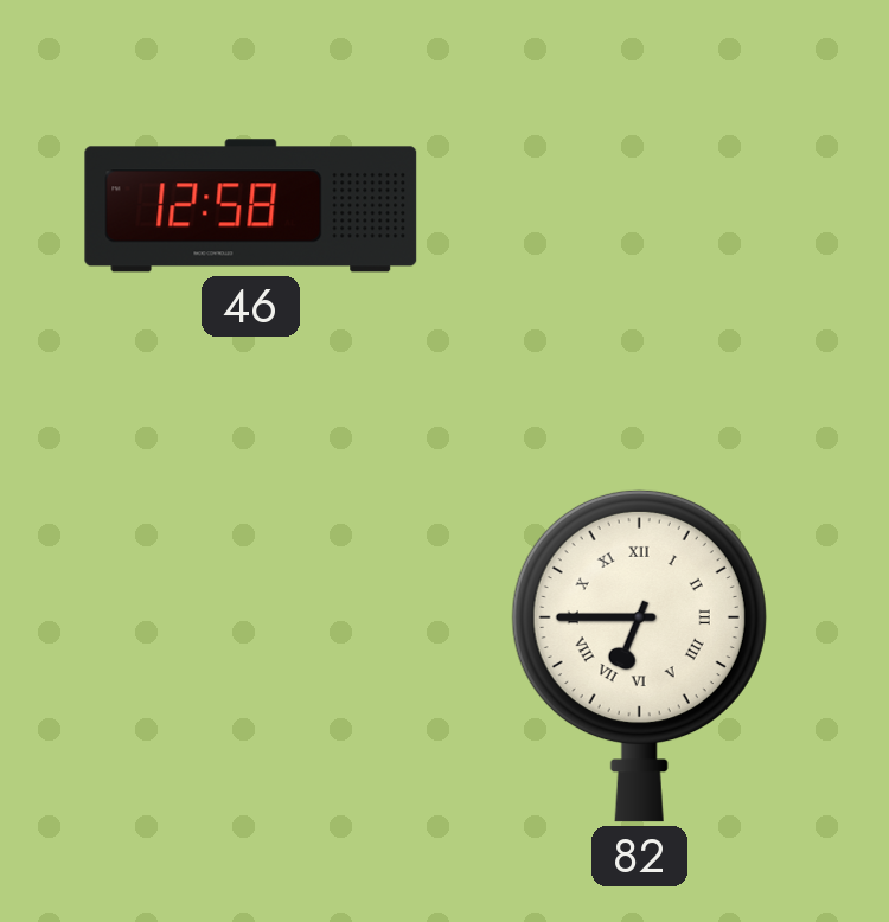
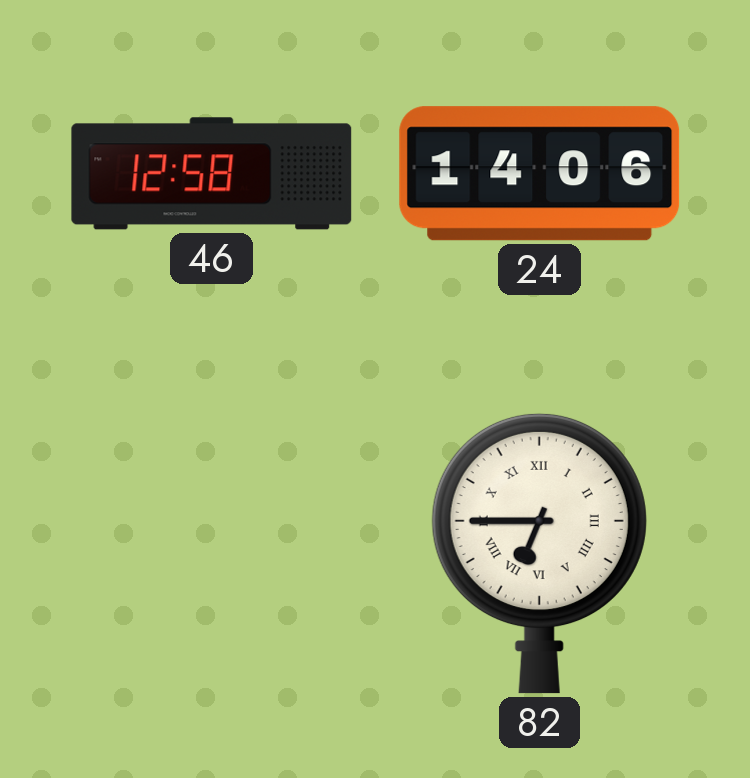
24: none -> 14:06 (540, 174)
